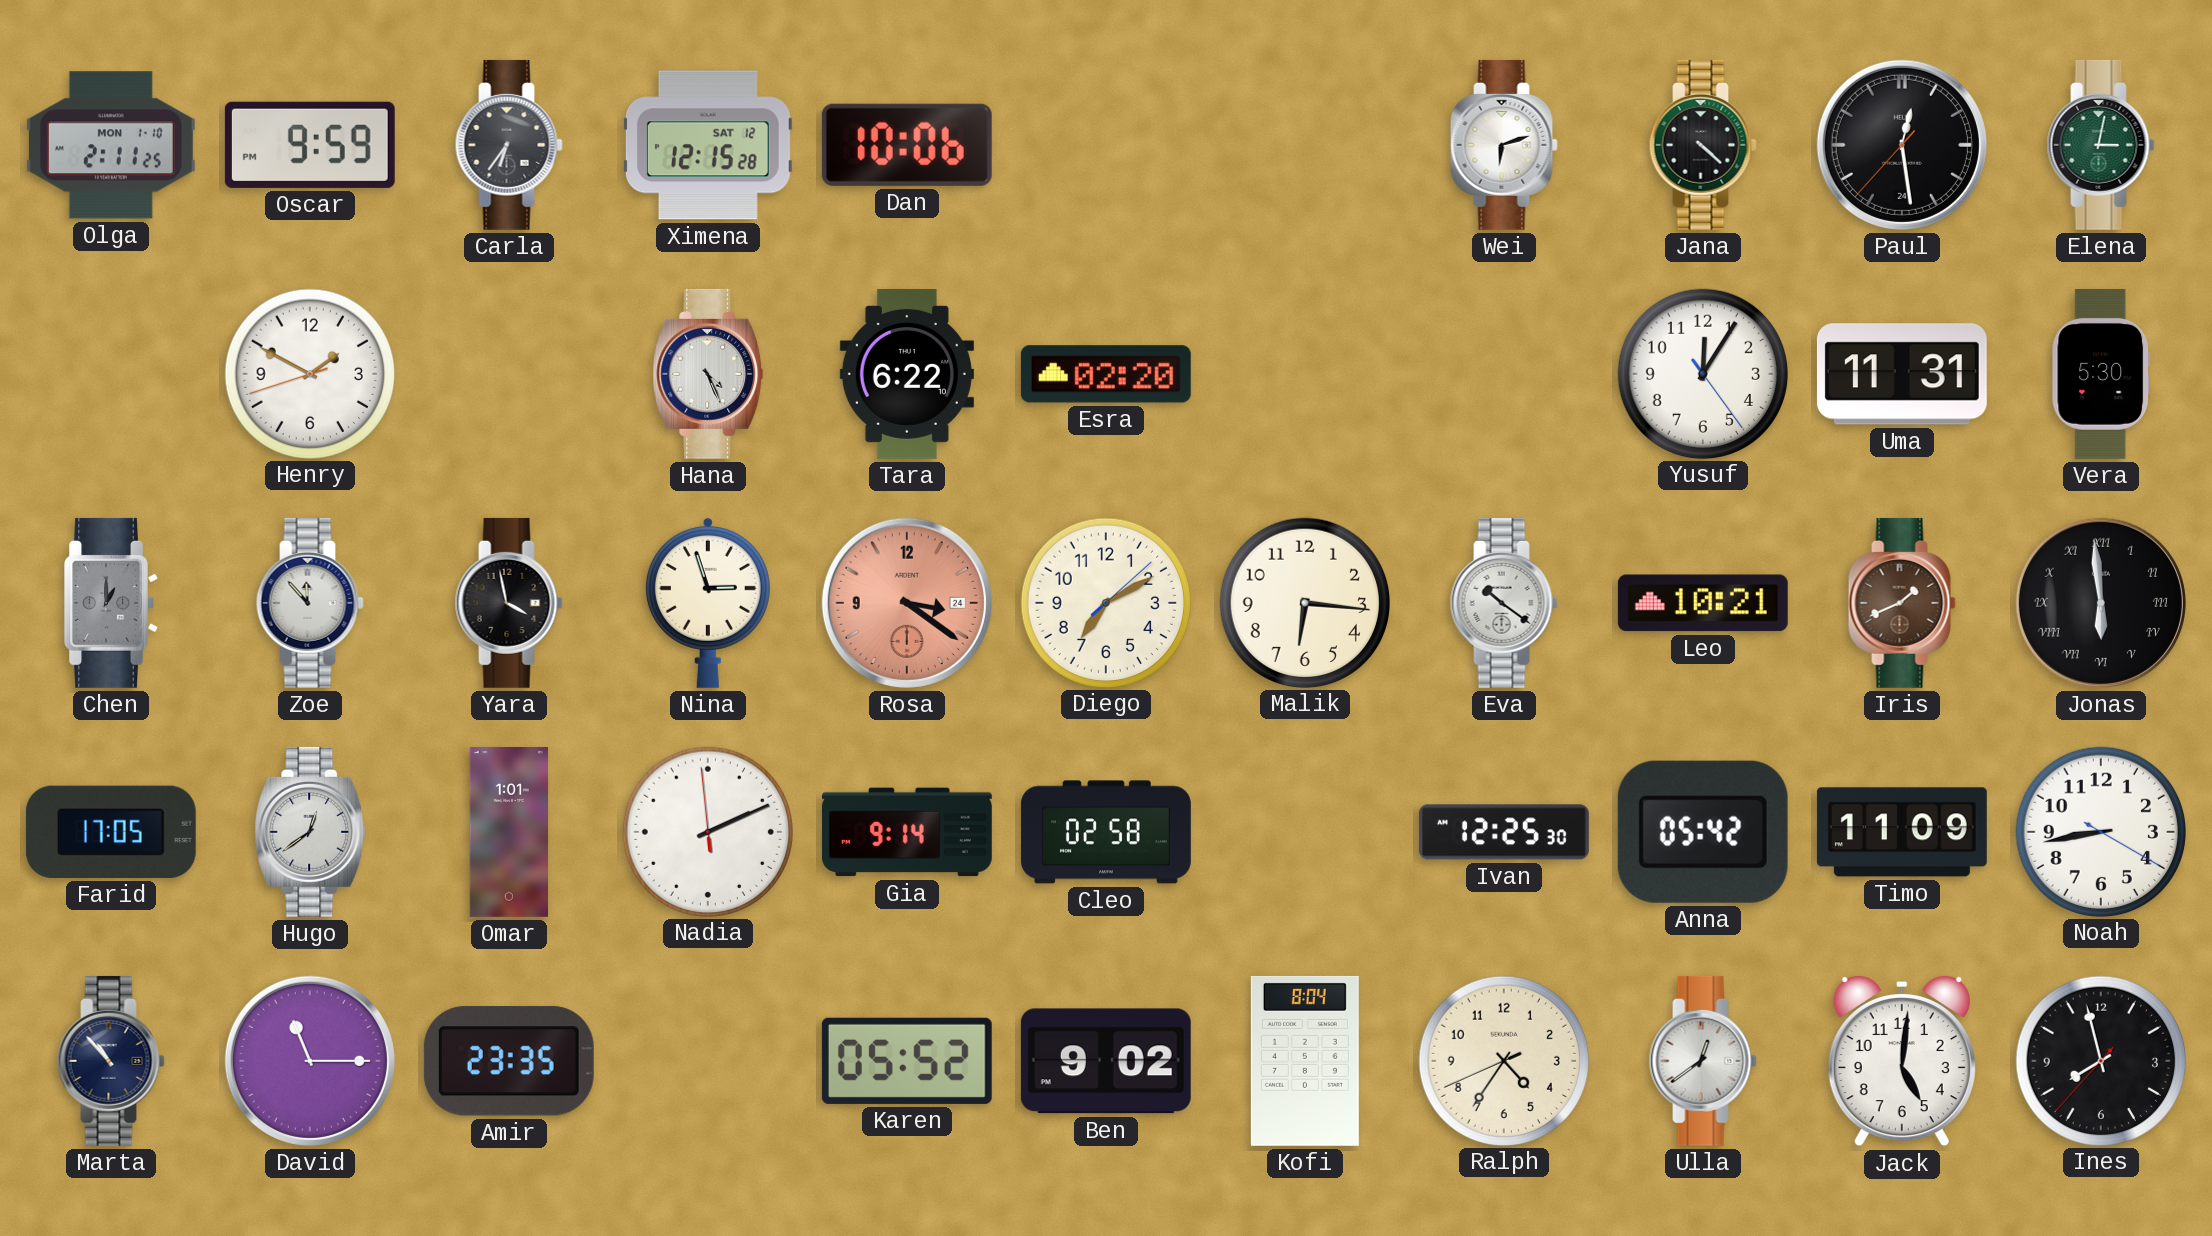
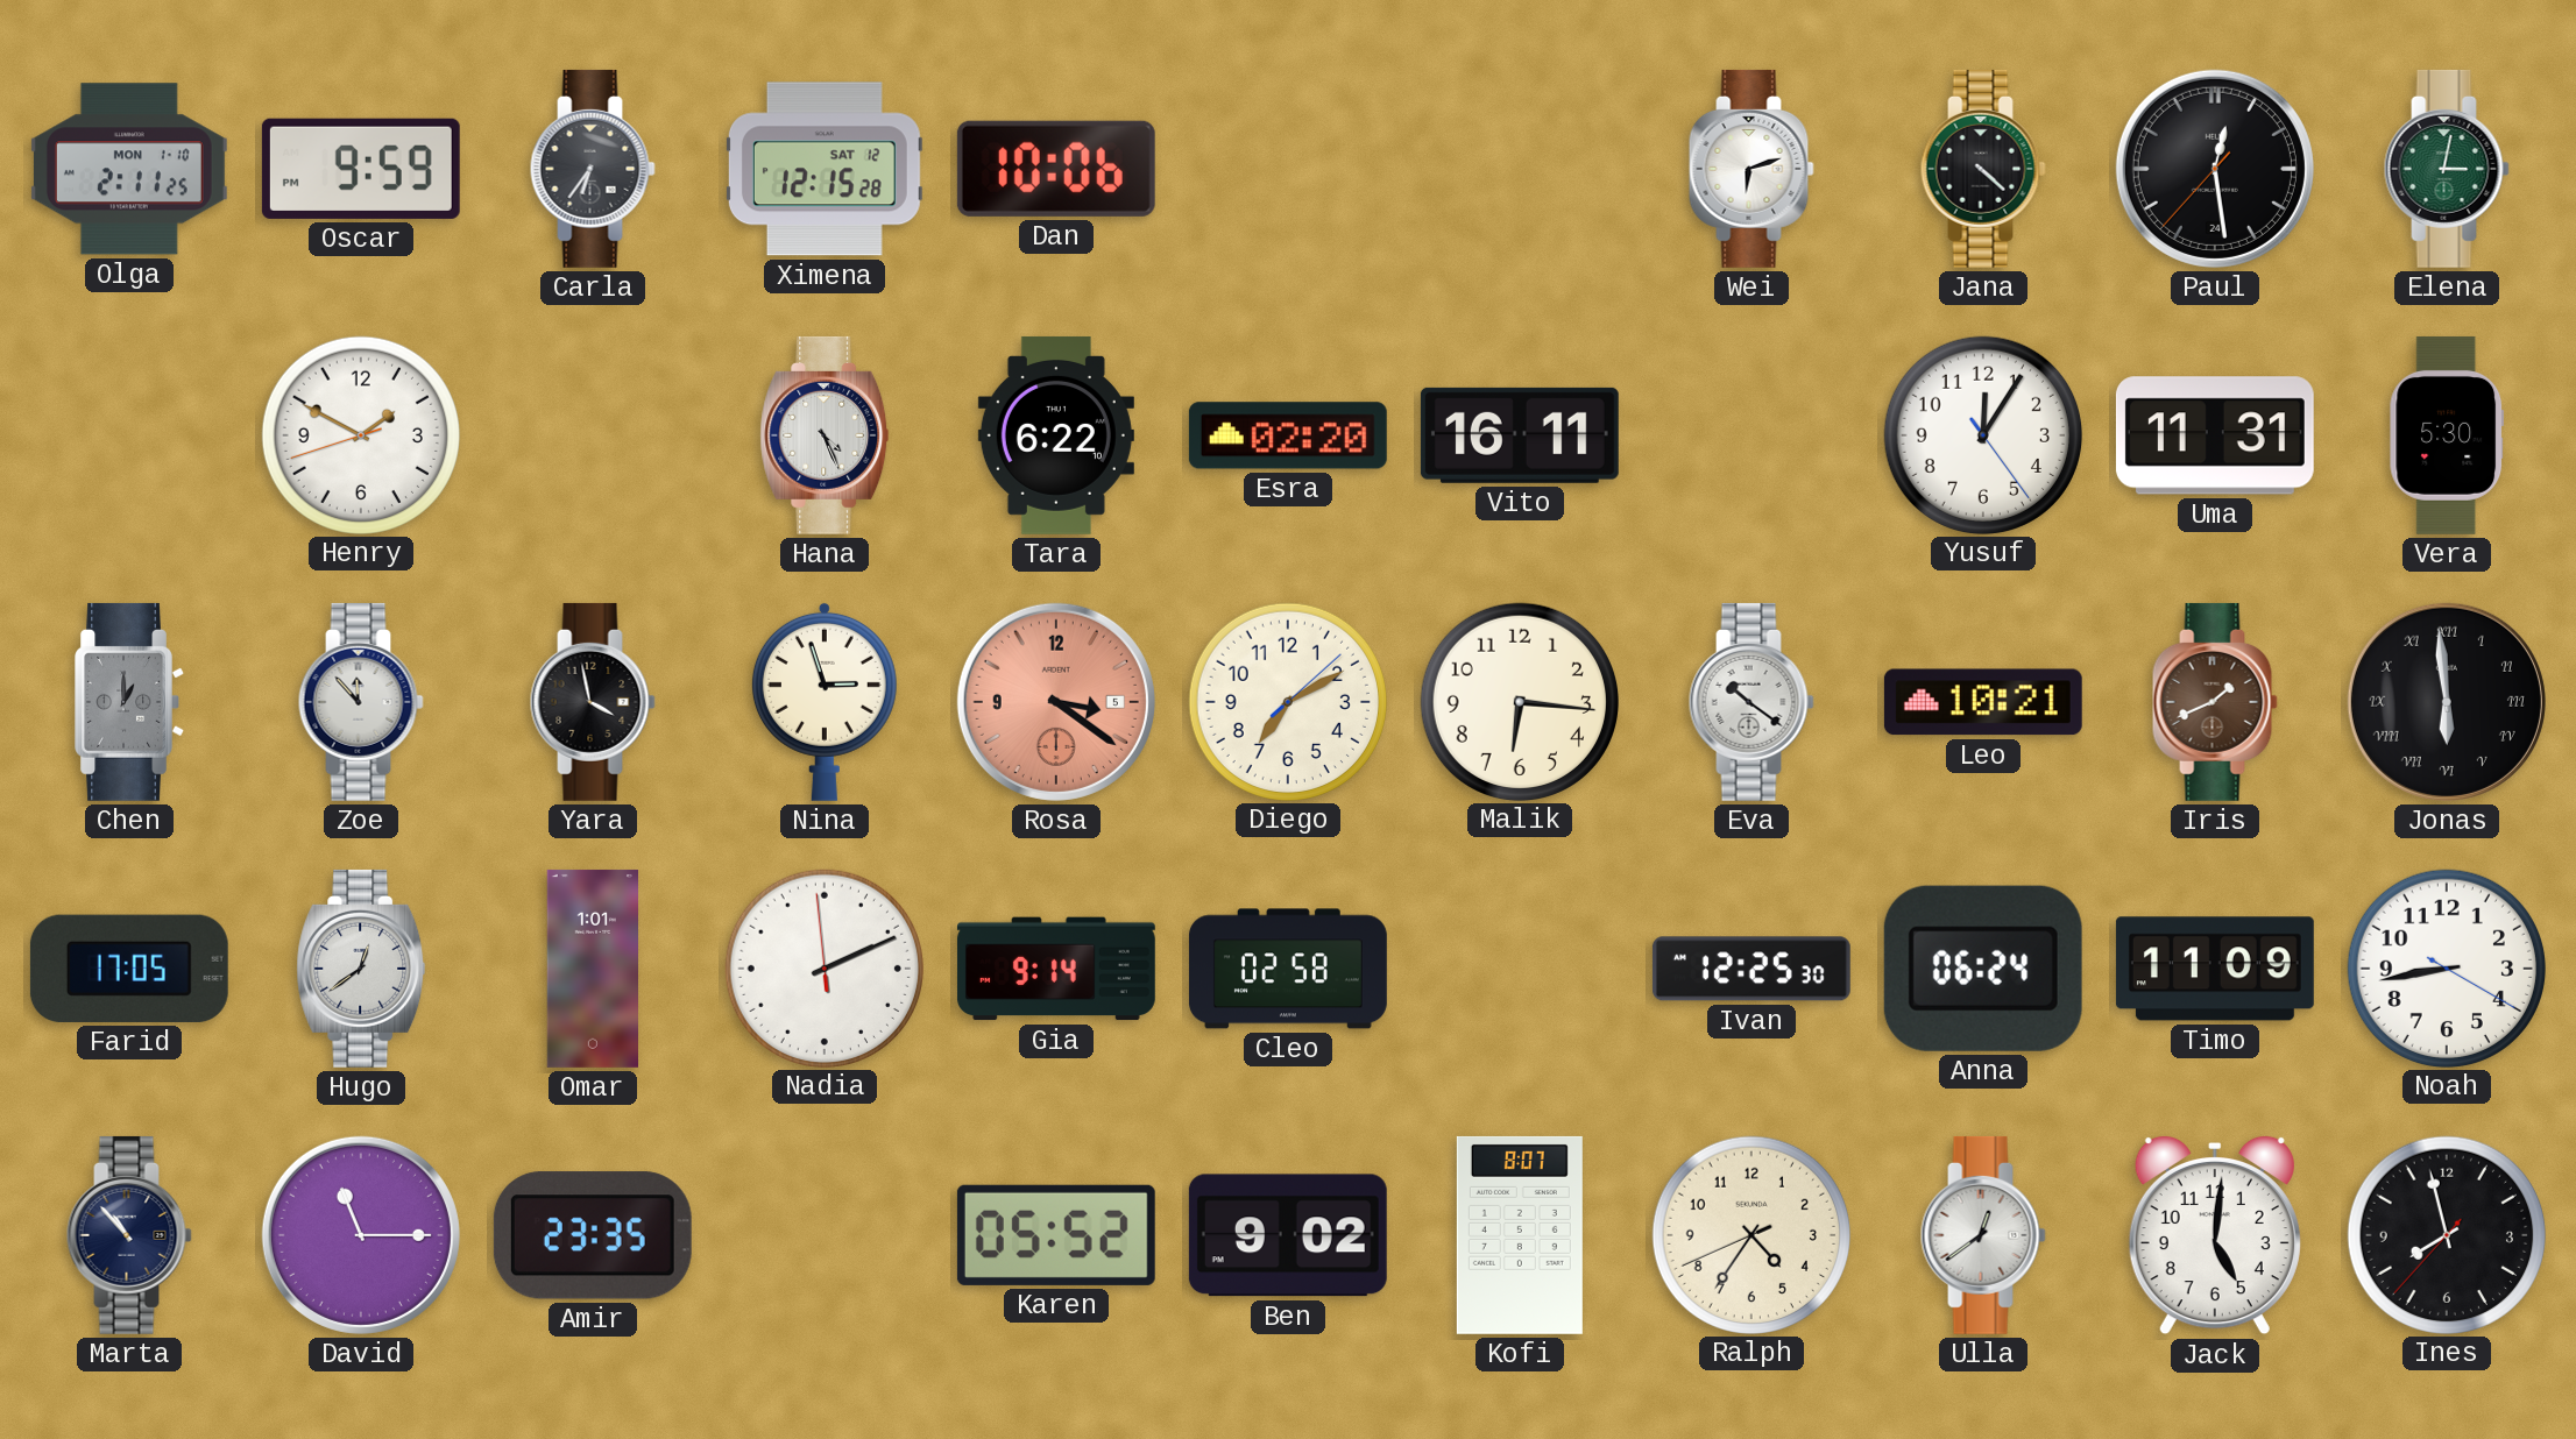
Vito: none -> 16:11 (1520, 435)
Rosa date: 24 -> 5 (1056, 702)
Anna: 05:42 -> 06:24 (1983, 969)
Kofi: 8:04 -> 8:07 (1520, 1235)
